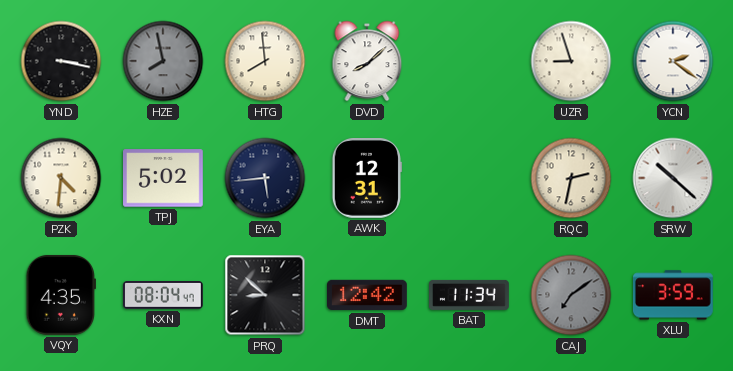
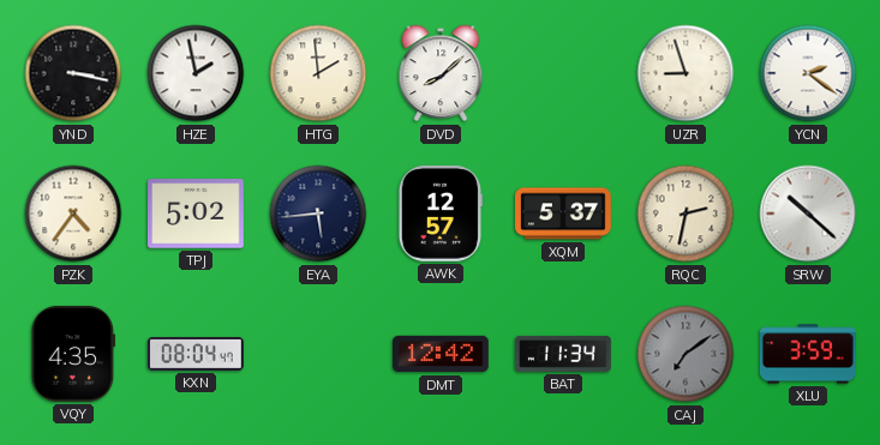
HZE: 7:58 -> 1:58 (196, 73)
HZE dial: grey -> white (196, 73)
HTG: 7:59 -> 1:59 (318, 73)
PZK: 4:31 -> 4:36 (73, 214)
AWK: 12:31 -> 12:57 (441, 215)
XQM: none -> 5:37 (564, 214)
PRQ: 8:52 -> none (265, 295)
